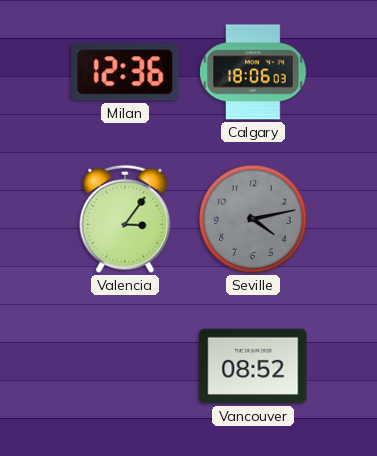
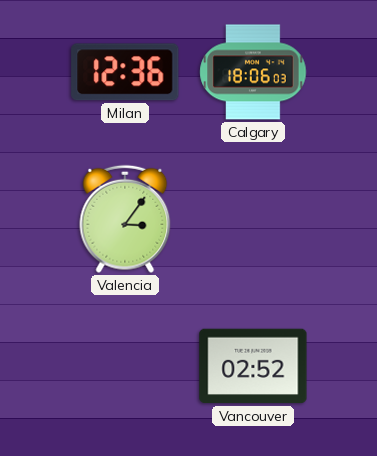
Seville: 4:13 -> none (253, 219)
Vancouver: 08:52 -> 02:52 (253, 366)
